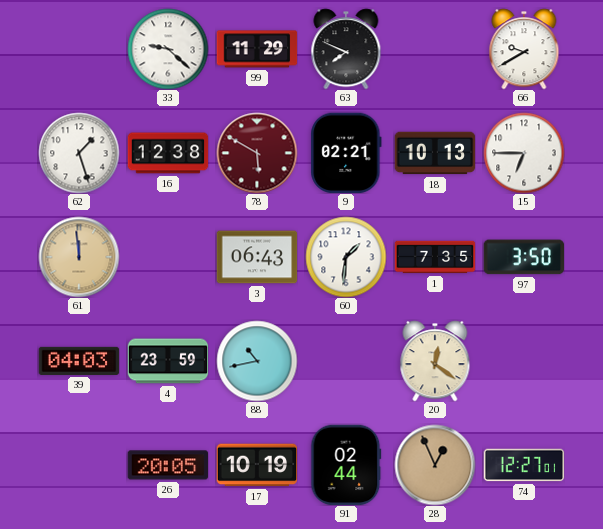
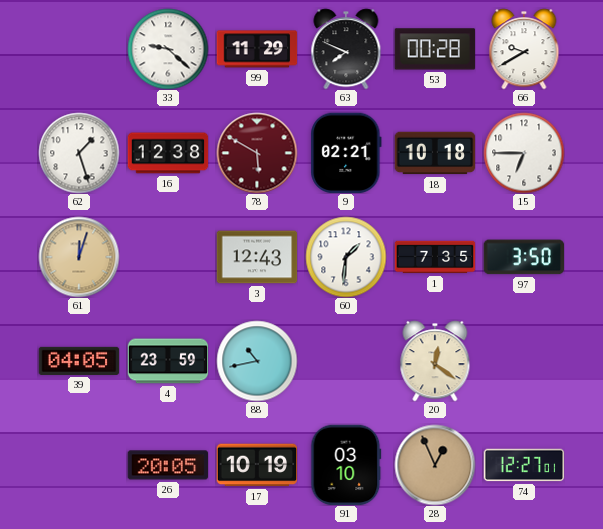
53: none -> 00:28 (435, 49)
18: 10:13 -> 10:18 (435, 153)
61: 11:59 -> 12:03 (79, 257)
3: 06:43 -> 12:43 (257, 257)
39: 04:03 -> 04:05 (79, 361)
91: 02:44 -> 03:10 (346, 465)
